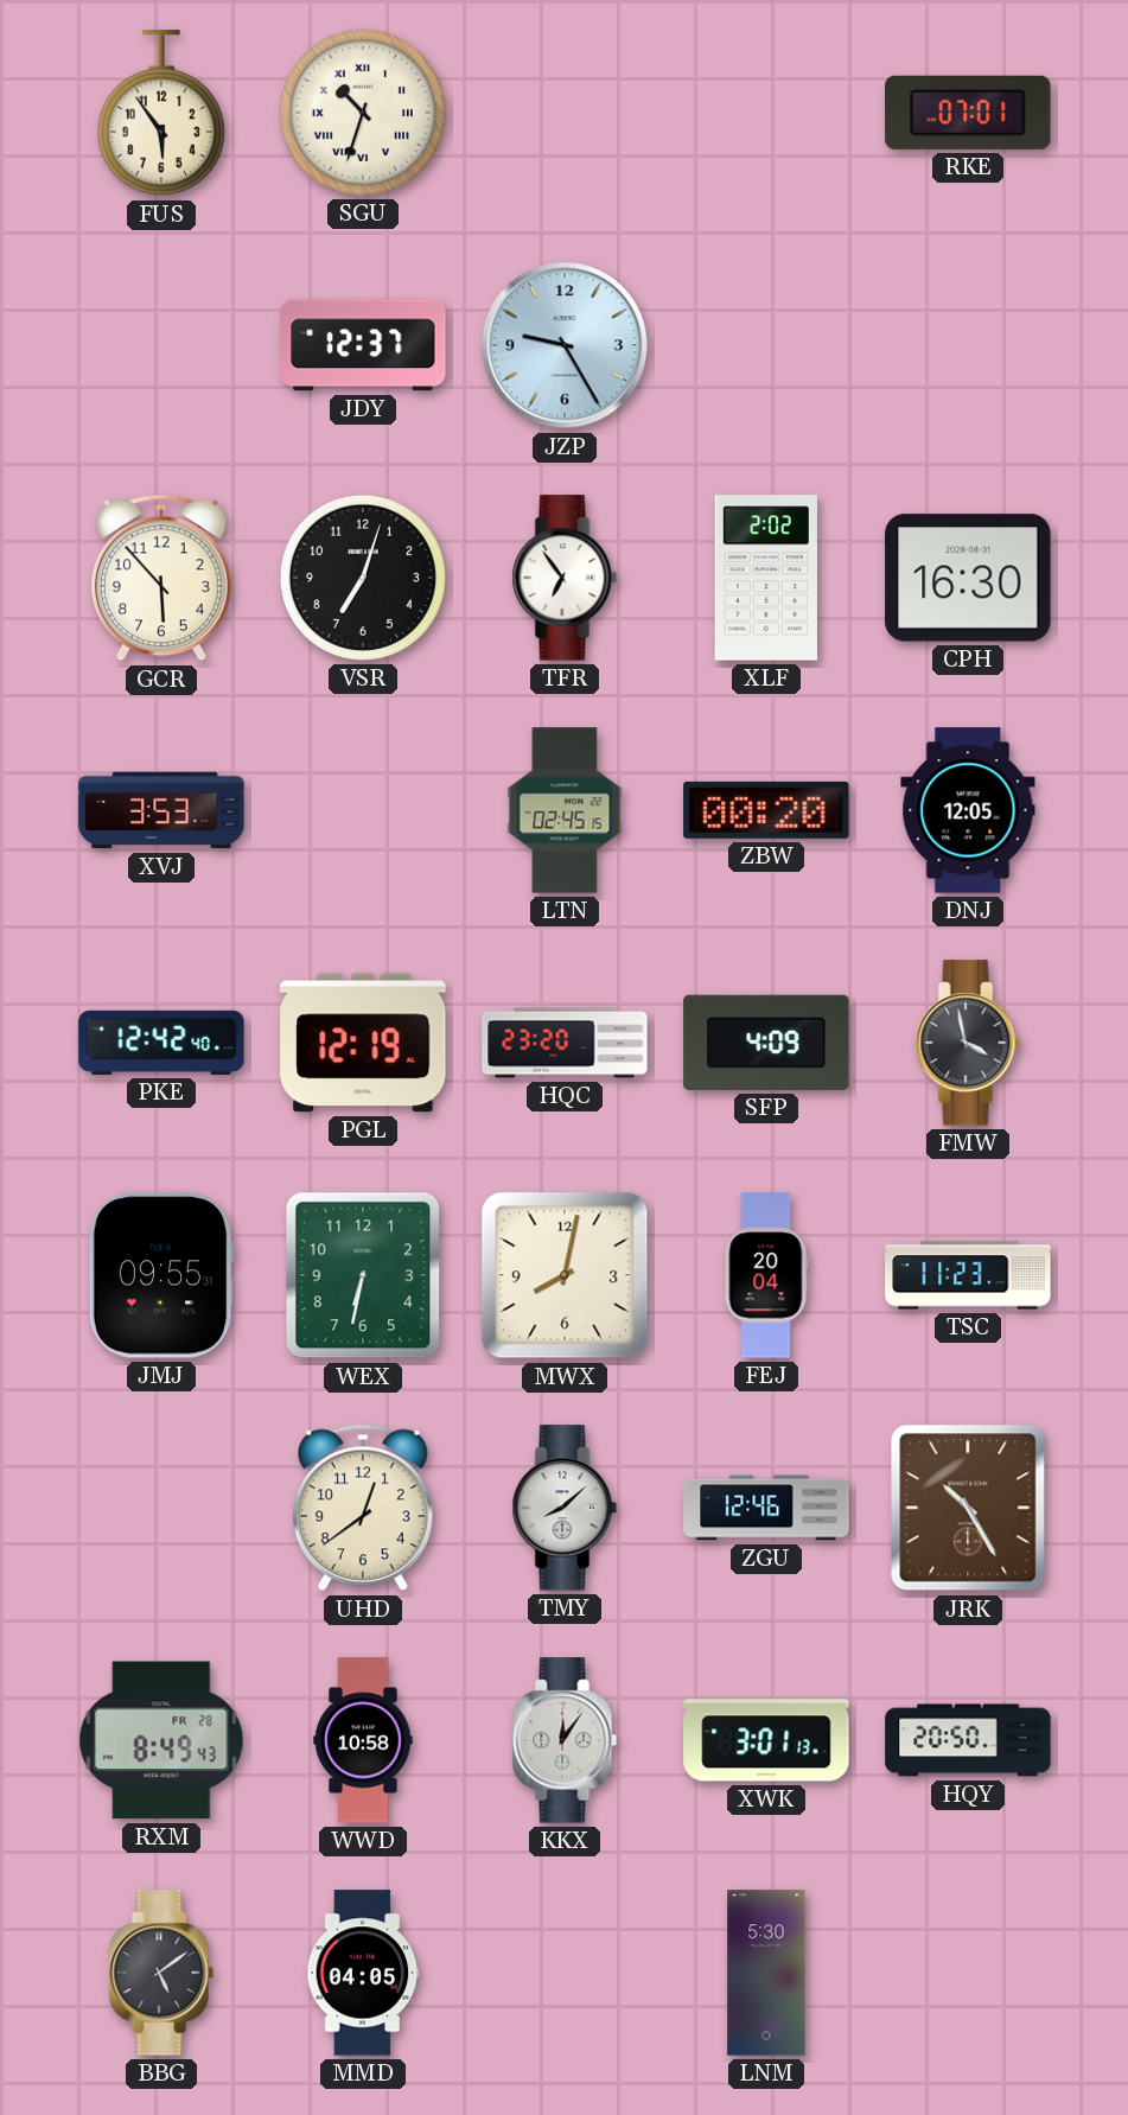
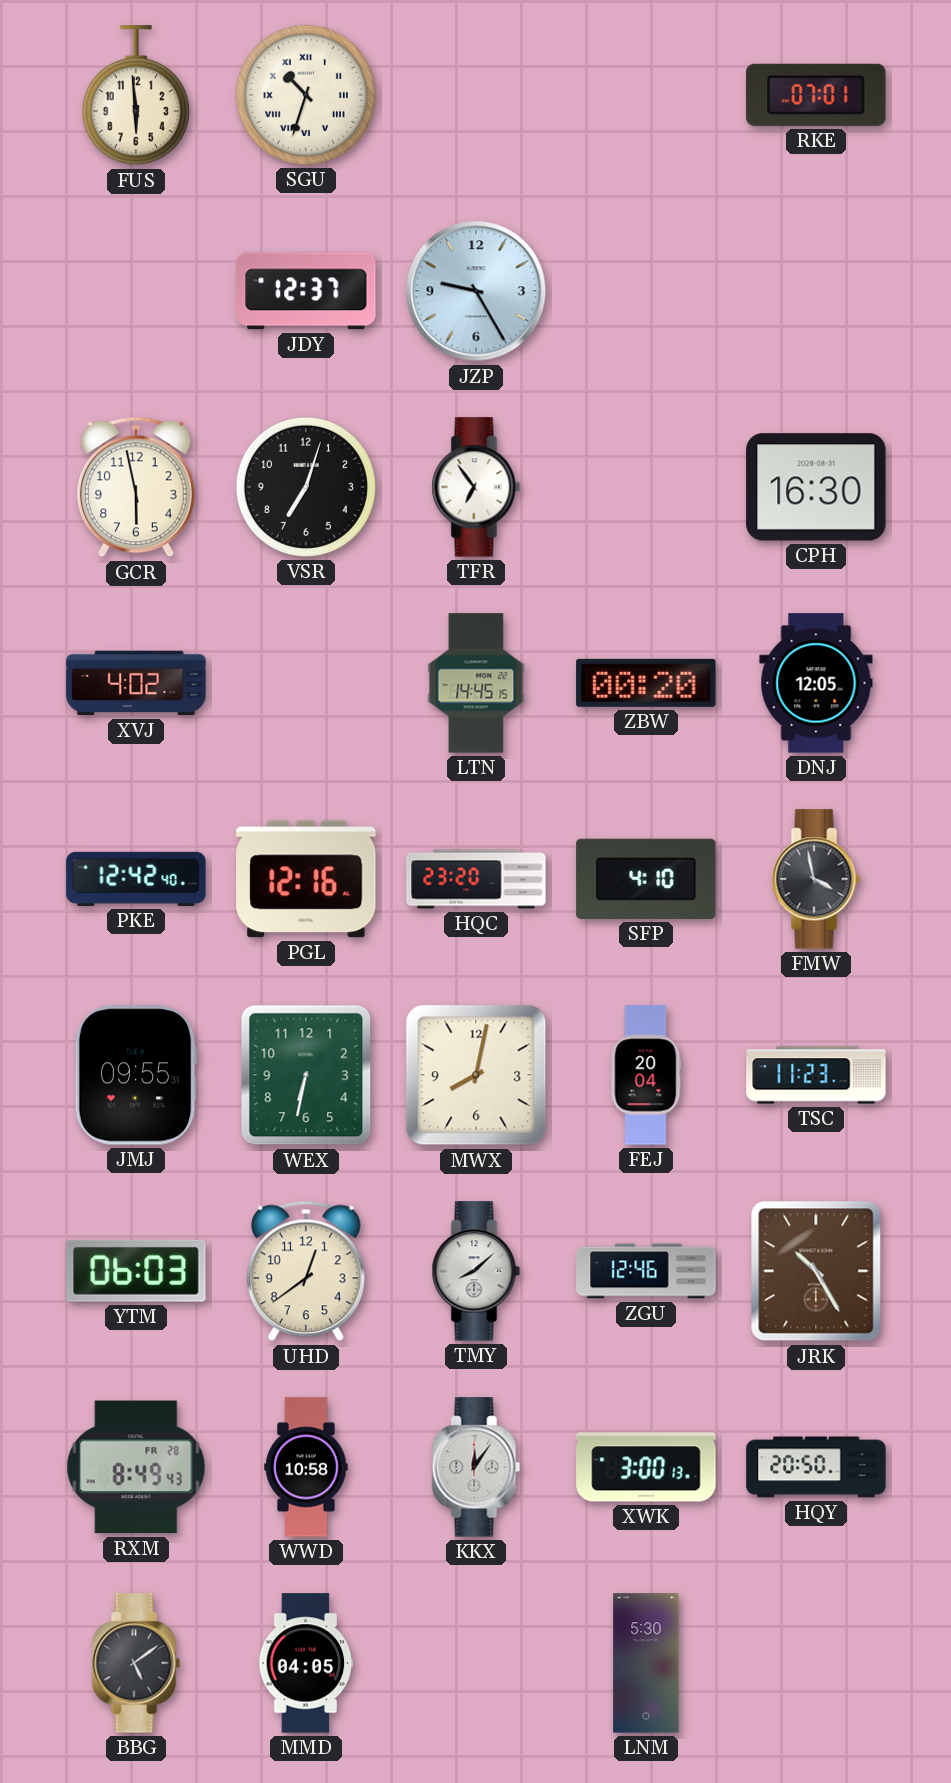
FUS: 5:54 -> 5:59 (136, 96)
GCR: 5:53 -> 5:58 (136, 487)
XLF: 2:02 -> none (765, 578)
XVJ: 3:53 -> 4:02 (136, 683)
LTN: 02:45 -> 14:45 (476, 683)
PGL: 12:19 -> 12:16 (306, 879)
SFP: 4:09 -> 4:10 (646, 879)
YTM: none -> 06:03 (136, 1271)
XWK: 3:01 -> 3:00 (646, 1467)
